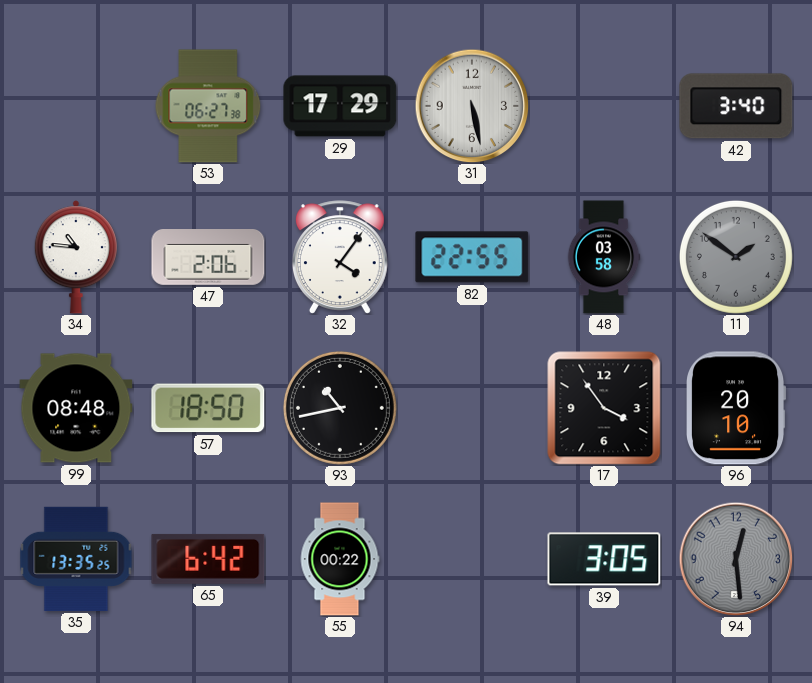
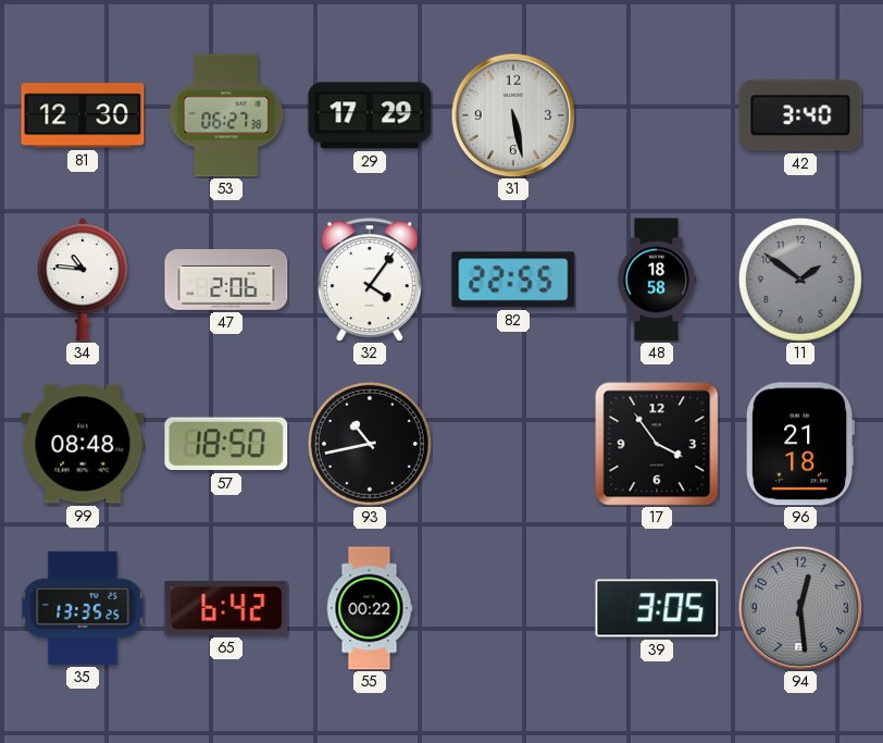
81: none -> 12:30 (83, 115)
48: 03:58 -> 18:58 (657, 280)
96: 20:10 -> 21:18 (801, 444)
